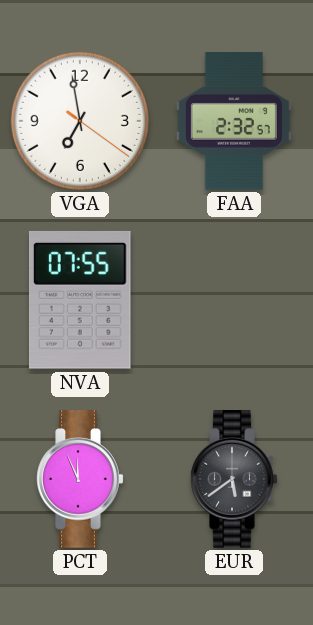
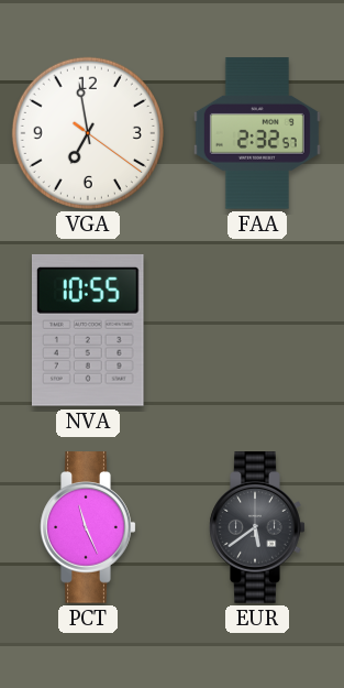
NVA: 07:55 -> 10:55 (88, 330)
PCT: 11:56 -> 11:26 (88, 527)
